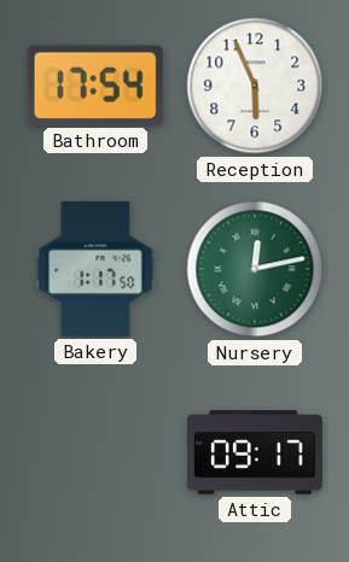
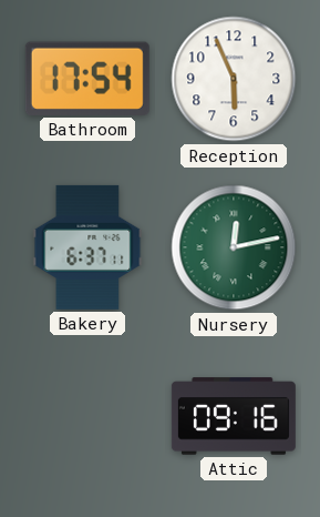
Bakery: 1:17 -> 6:37 (87, 247)
Attic: 09:17 -> 09:16 (234, 416)
